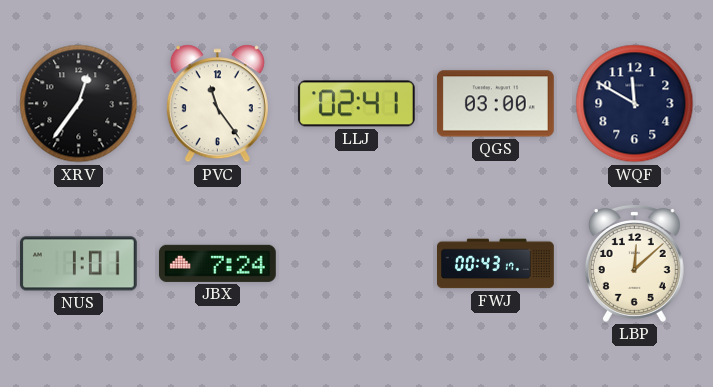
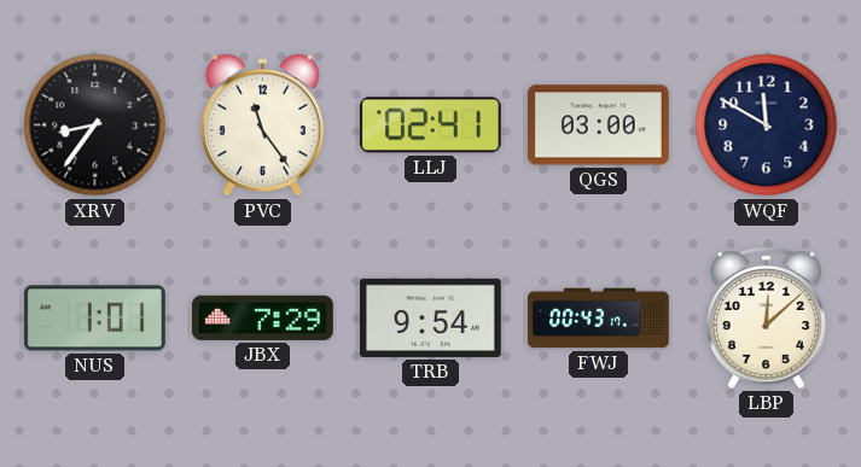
XRV: 12:36 -> 8:36 (95, 125)
JBX: 7:24 -> 7:29 (262, 317)
TRB: none -> 9:54 (430, 317)
